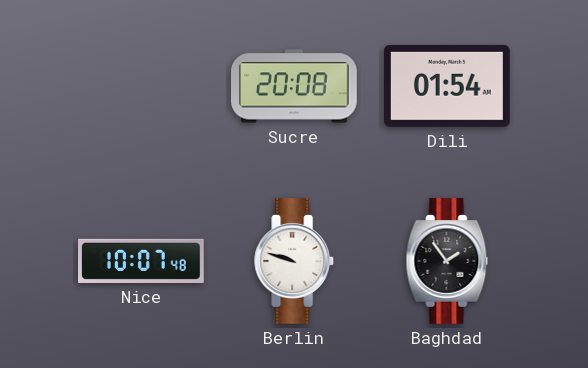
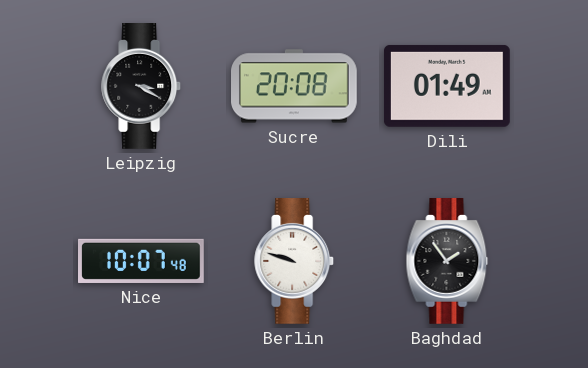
Leipzig: none -> 3:20 (142, 87)
Dili: 01:54 -> 01:49 (447, 86)
